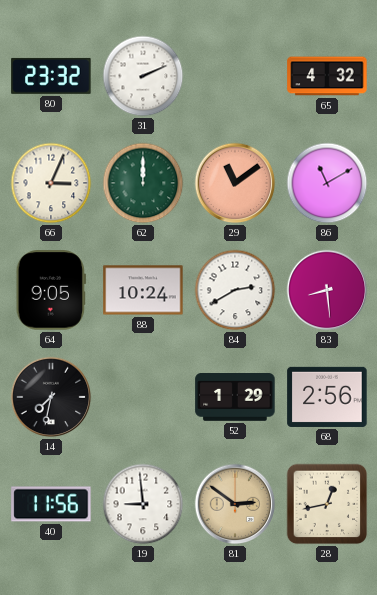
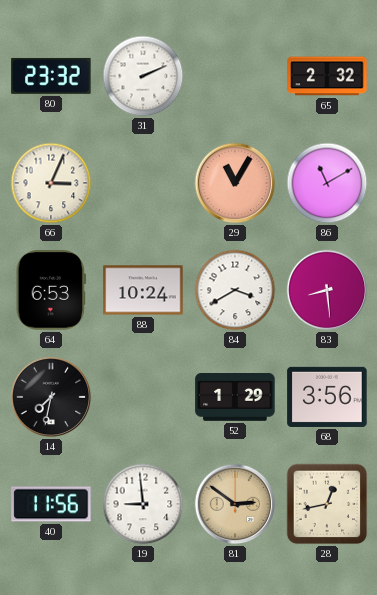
65: 4:32 -> 2:32 (327, 76)
62: 12:00 -> none (143, 183)
29: 11:09 -> 11:05 (235, 183)
64: 9:05 -> 6:53 (51, 290)
84: 2:40 -> 3:40 (235, 290)
68: 2:56 -> 3:56 (327, 397)
